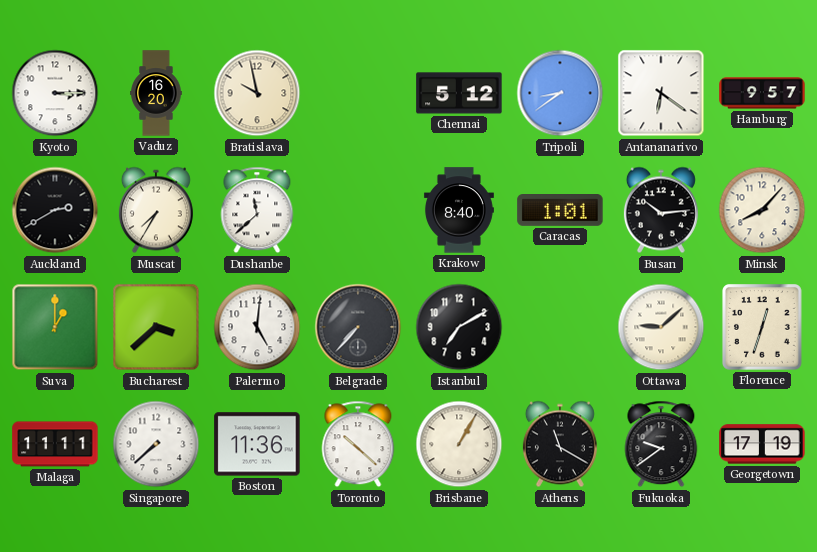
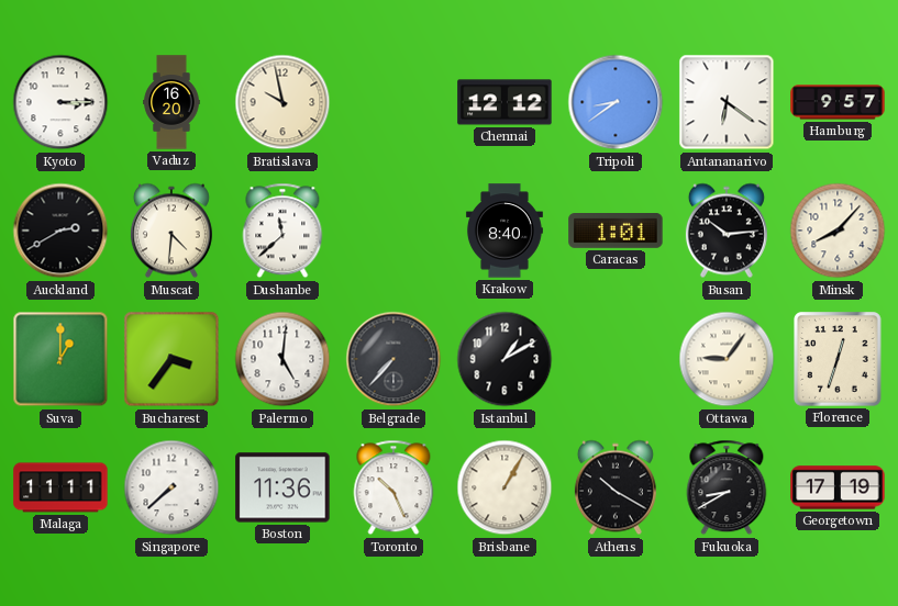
Chennai: 5:12 -> 12:12 (505, 102)
Muscat: 7:35 -> 4:31 (171, 231)
Bucharest: 3:38 -> 3:36 (171, 359)
Istanbul: 7:10 -> 1:10 (505, 359)
Ottawa: 9:08 -> 9:06 (727, 359)
Toronto: 10:22 -> 10:26 (393, 487)
Athens: 11:20 -> 10:20 (616, 487)
Fukuoka: 9:39 -> 8:40 (727, 487)
